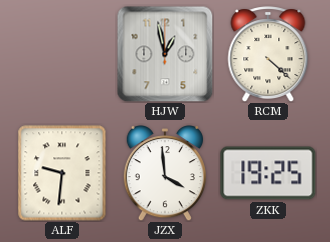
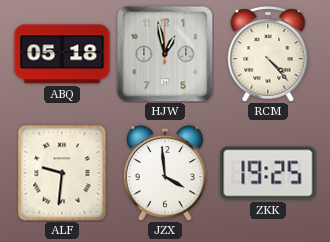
ABQ: none -> 05:18 (62, 54)
RCM: 4:22 -> 4:23 (268, 54)
